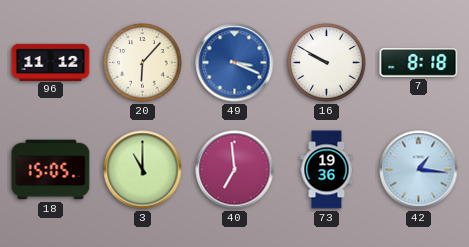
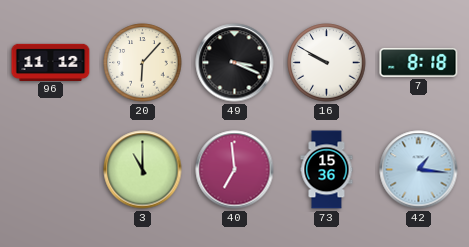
49 dial: blue -> black (235, 63)
18: 15:05 -> none (51, 170)
73: 19:36 -> 15:36 (327, 170)
